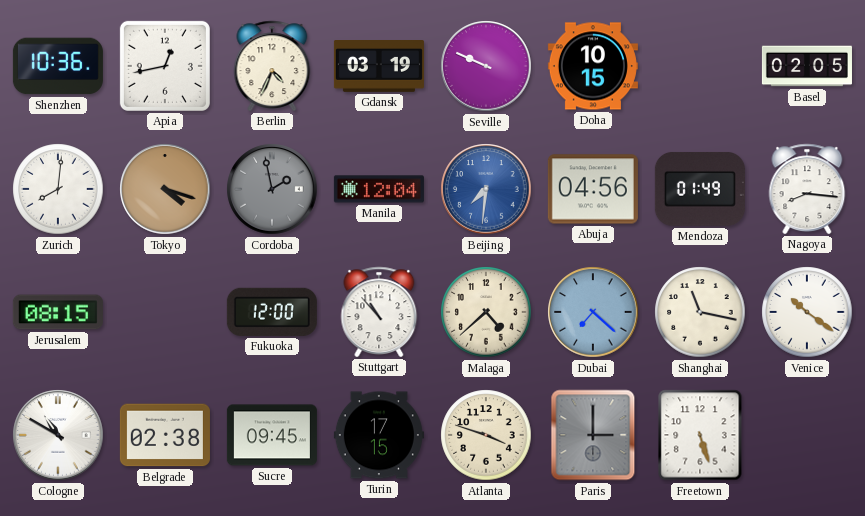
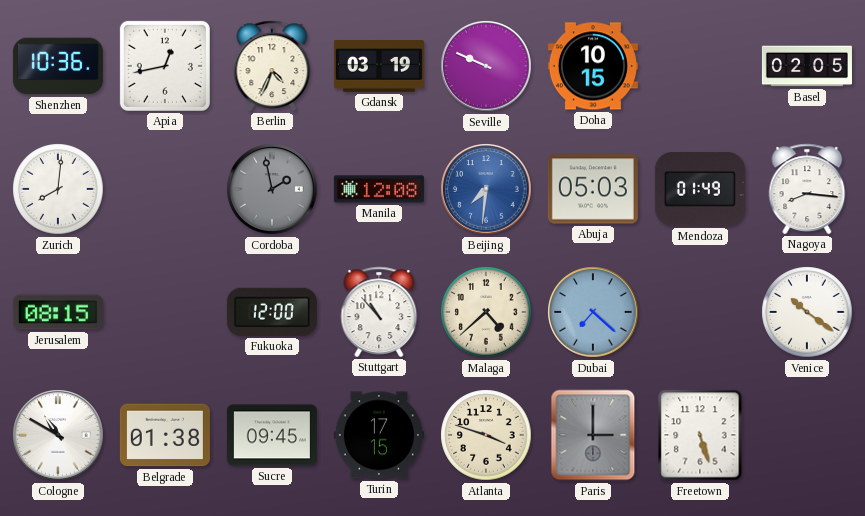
Tokyo: 4:18 -> none (165, 189)
Manila: 12:04 -> 12:08 (379, 189)
Abuja: 04:56 -> 05:03 (593, 189)
Shanghai: 11:17 -> none (700, 312)
Belgrade: 02:38 -> 01:38 (165, 435)
